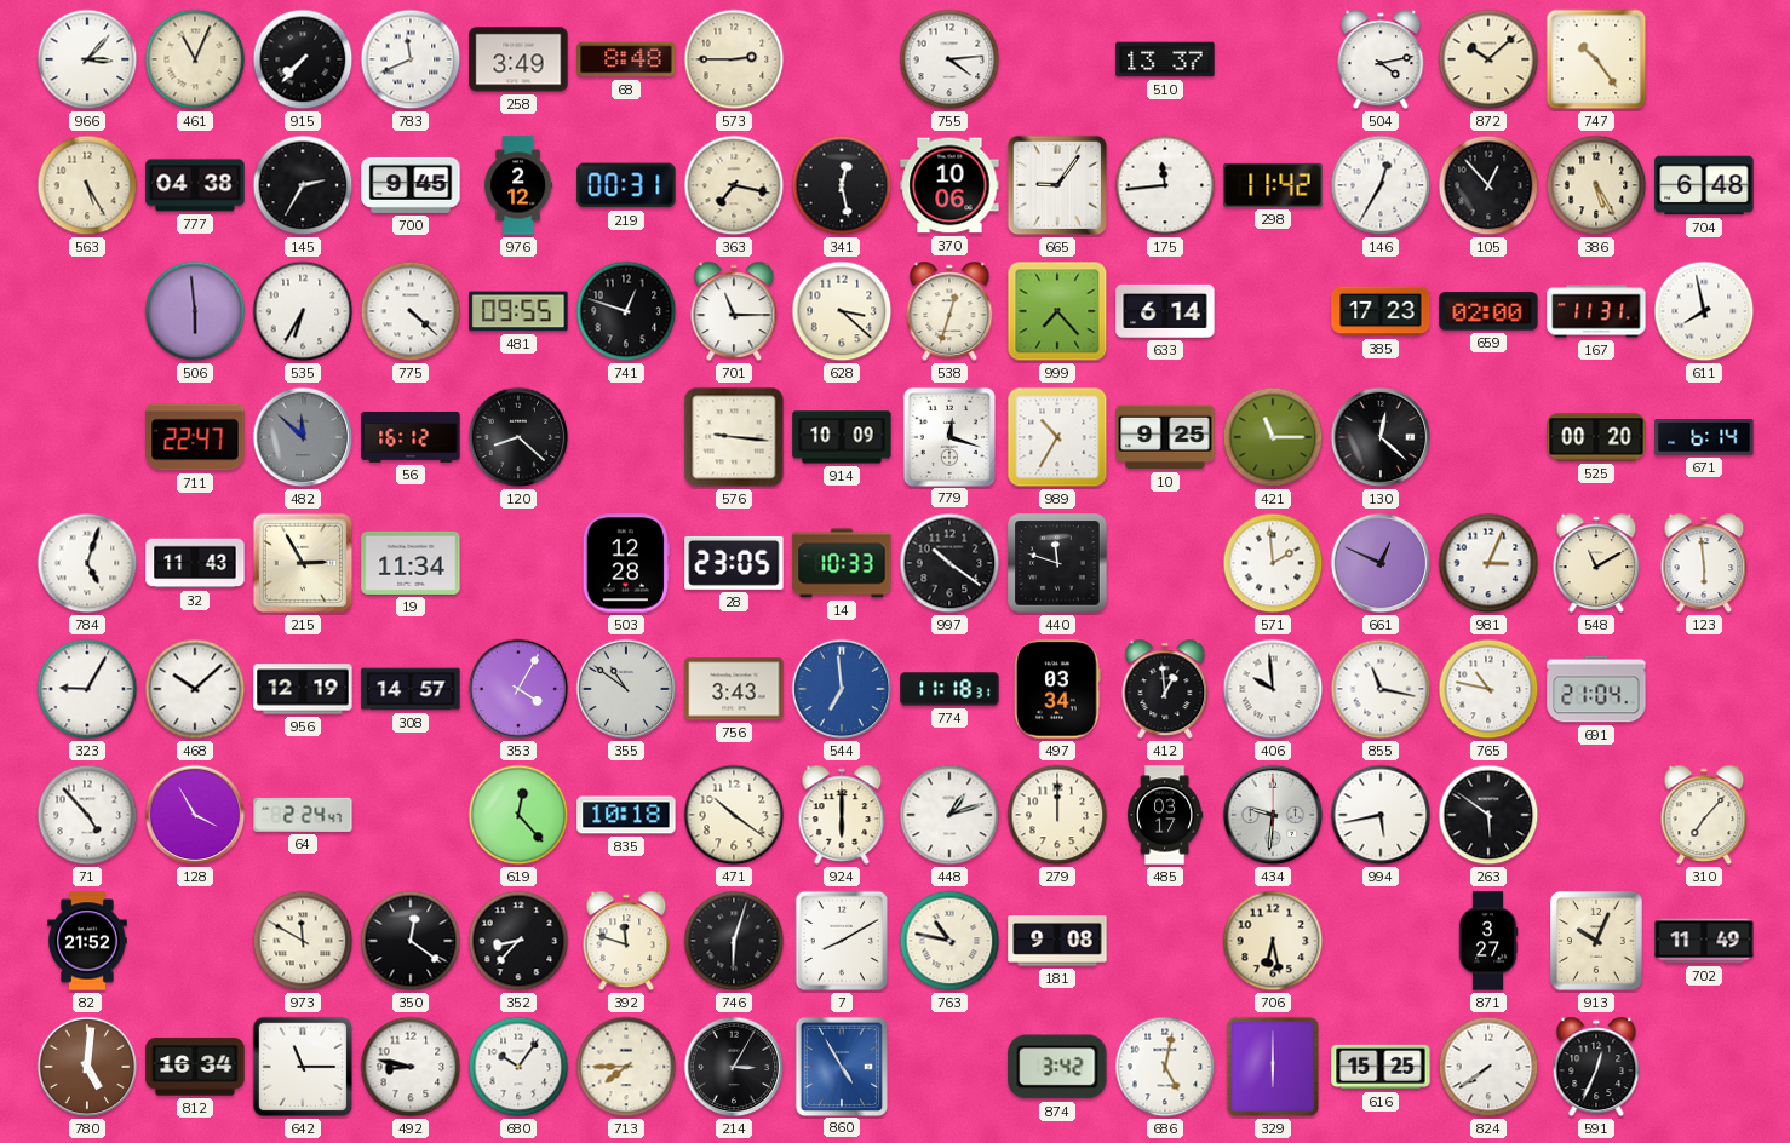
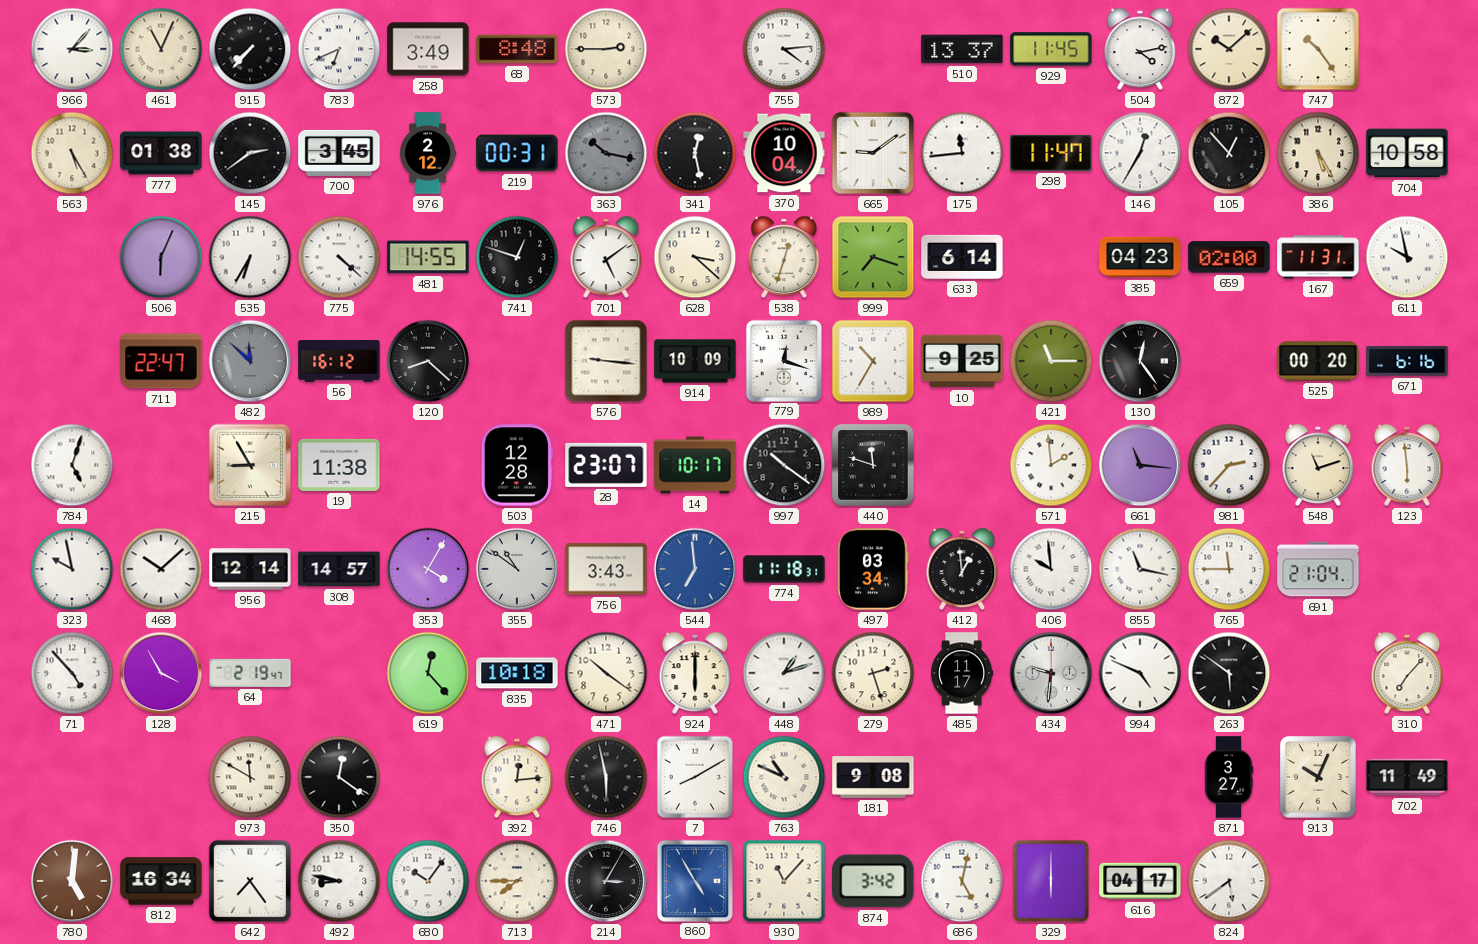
783: 11:41 -> 6:41 (339, 49)
929: none -> 11:45 (1051, 49)
777: 04:38 -> 01:38 (161, 153)
145: 2:35 -> 2:39 (250, 153)
700: 9:45 -> 3:45 (339, 153)
363: 7:17 -> 10:17 (606, 153)
363 dial: cream -> grey (606, 153)
370: 10:06 -> 10:04 (784, 153)
665: 9:06 -> 9:09 (873, 153)
298: 11:42 -> 11:47 (1051, 153)
704: 6:48 -> 10:58 (1407, 153)
506: 5:59 -> 6:04 (161, 257)
481: 09:55 -> 14:55 (428, 257)
701: 11:15 -> 5:09 (606, 257)
999: 7:23 -> 7:18 (873, 257)
385: 17:23 -> 04:23 (1140, 257)
611: 7:58 -> 9:58 (1407, 257)
130: 12:22 -> 12:24 (1140, 361)
671: 6:14 -> 6:16 (1407, 361)
32: 11:43 -> none (195, 563)
215: 2:55 -> 8:55 (250, 465)
19: 11:34 -> 11:38 (339, 465)
28: 23:05 -> 23:07 (606, 465)
14: 10:33 -> 10:17 (695, 465)
661: 12:49 -> 11:16 (1140, 465)
981: 3:04 -> 2:37 (1229, 465)
548: 11:10 -> 11:12 (1318, 465)
323: 9:05 -> 9:58 (72, 569)
956: 12:19 -> 12:14 (250, 569)
765: 10:47 -> 11:45 (1229, 569)
64: 2:24 -> 2:19 (250, 673)
279: 12:00 -> 2:27 (873, 673)
485: 03:17 -> 11:17 (963, 673)
994: 5:43 -> 4:49 (1140, 673)
82: 21:52 -> none (87, 941)
352: 8:37 -> none (518, 941)
392: 11:48 -> 12:14 (517, 777)
746: 6:03 -> 5:58 (606, 777)
763: 10:47 -> 10:49 (784, 777)
706: 6:28 -> none (1273, 941)
642: 11:15 -> 7:24 (250, 881)
930: none -> 11:07 (784, 881)
616: 15:25 -> 04:17 (1140, 881)
824: 7:39 -> 5:39 (1229, 881)
591: 12:34 -> none (1596, 1067)
